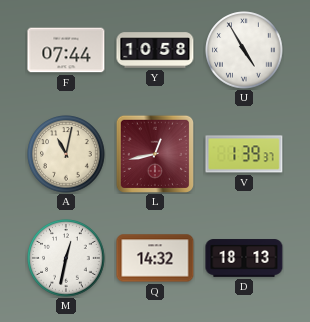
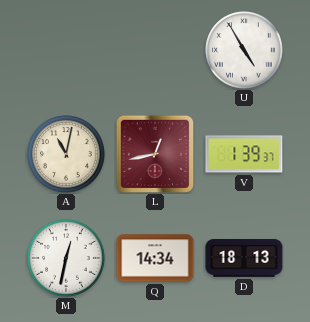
F: 07:44 -> none (66, 50)
Y: 10:58 -> none (155, 50)
Q: 14:32 -> 14:34 (155, 258)
